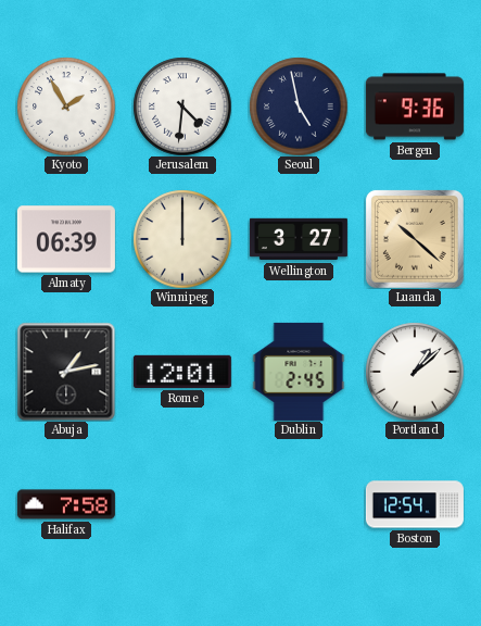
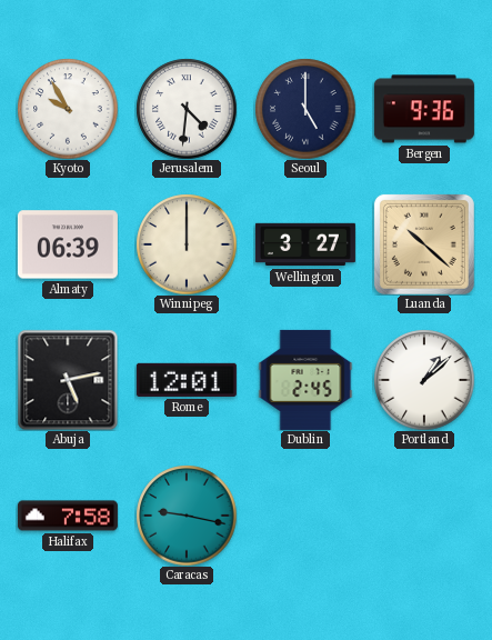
Kyoto: 1:55 -> 9:55 (68, 109)
Seoul: 4:58 -> 5:00 (305, 109)
Abuja: 1:13 -> 5:13 (68, 380)
Caracas: none -> 9:17 (187, 516)
Boston: 12:54 -> none (415, 504)
